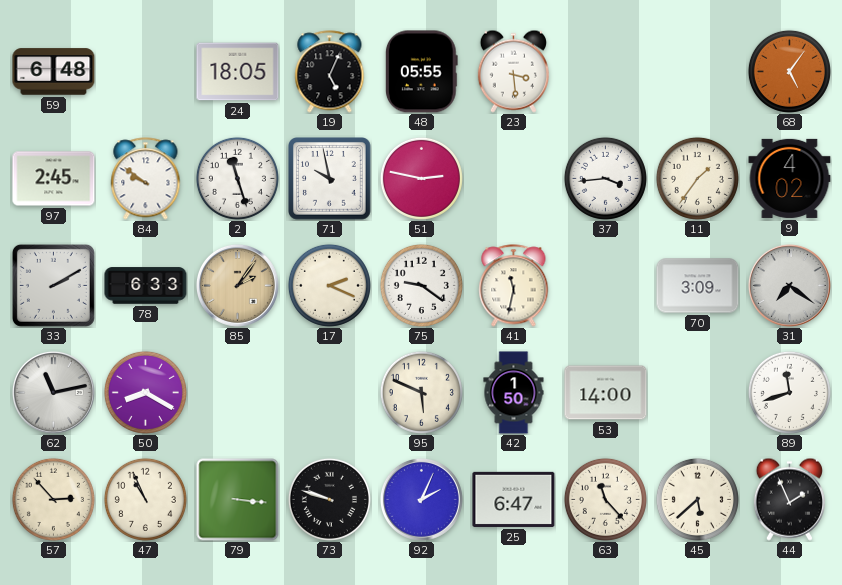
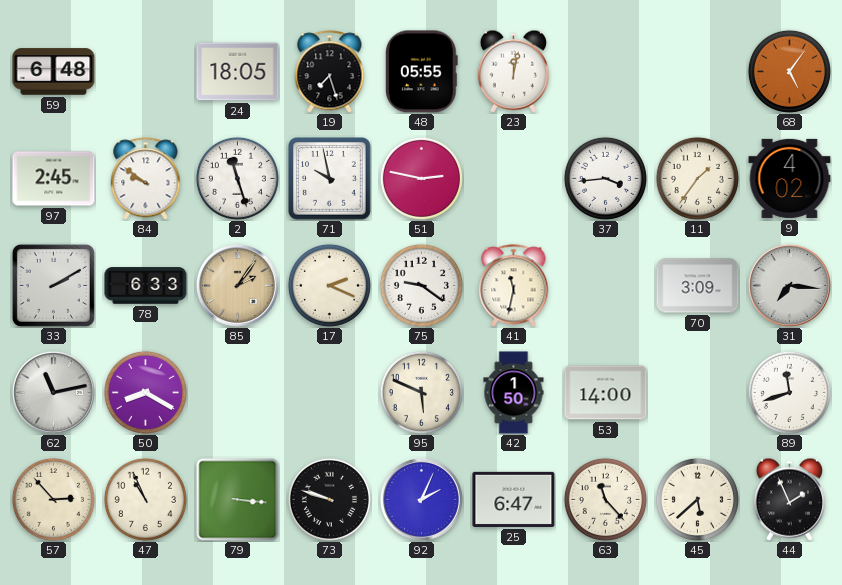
19: 5:04 -> 7:27 (330, 72)
23: 3:29 -> 12:02 (513, 71)
31: 7:21 -> 7:16 (789, 285)
